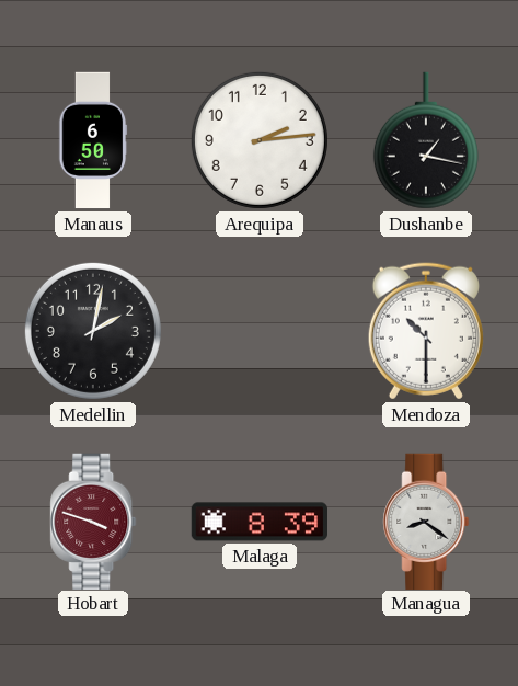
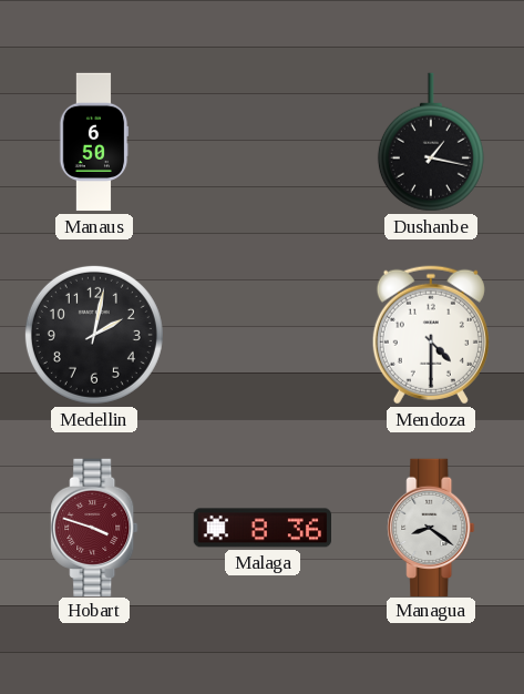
Arequipa: 2:14 -> none (260, 140)
Mendoza: 10:30 -> 4:30 (431, 335)
Malaga: 8:39 -> 8:36 (261, 528)
